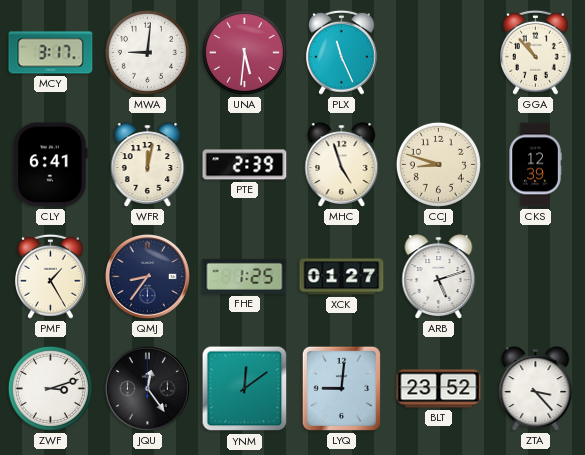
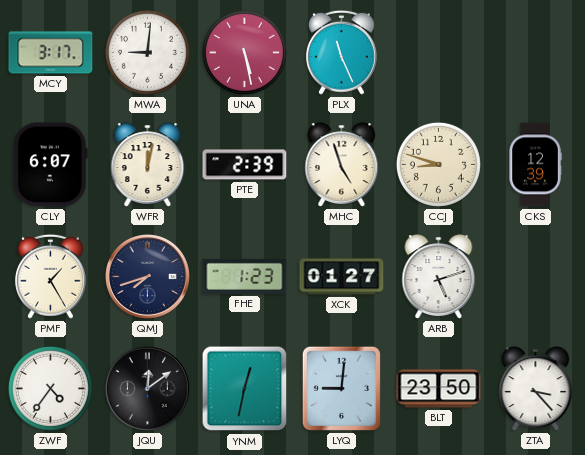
UNA: 5:31 -> 5:28 (244, 52)
GGA: 10:53 -> none (536, 52)
CLY: 6:41 -> 6:07 (51, 165)
QMJ: 8:36 -> 7:42 (147, 276)
FHE: 1:25 -> 1:23 (245, 276)
ZWF: 3:12 -> 4:36 (50, 388)
JQU: 12:24 -> 12:09 (147, 388)
YNM: 12:09 -> 12:32 (245, 389)
BLT: 23:52 -> 23:50 (439, 389)
